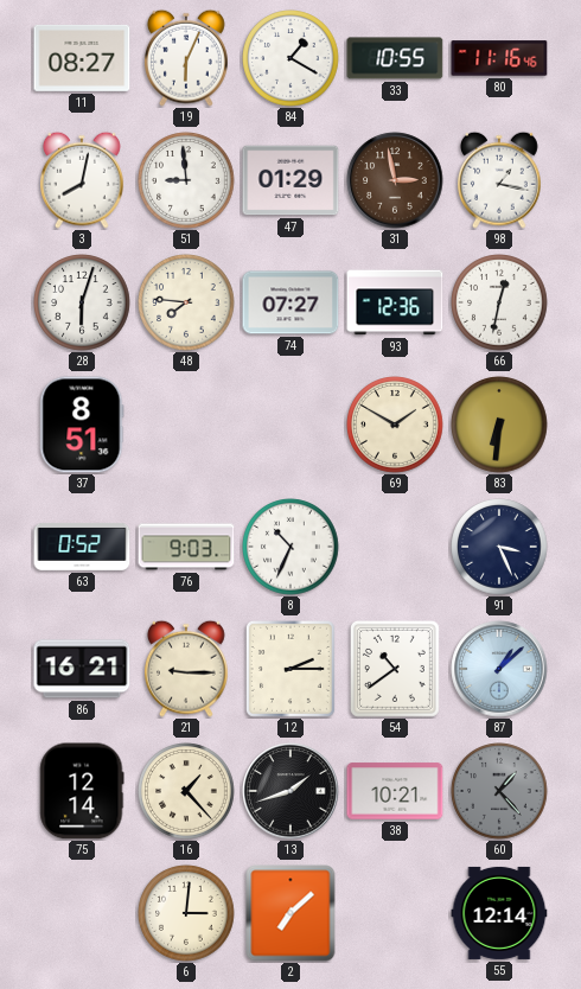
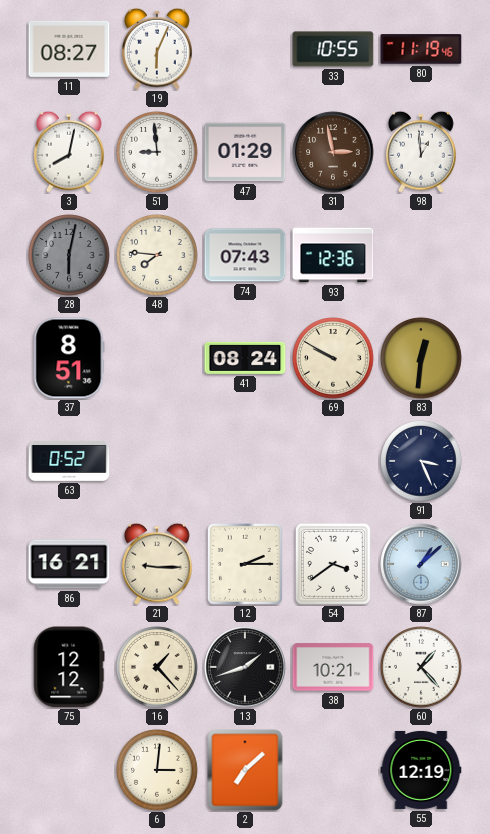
84: 1:20 -> none (290, 58)
80: 11:16 -> 11:19 (421, 49)
98: 1:17 -> 12:59 (422, 152)
28: 6:03 -> 6:02 (69, 255)
28 dial: white -> grey (69, 255)
74: 07:27 -> 07:43 (245, 255)
66: 12:32 -> none (499, 302)
41: none -> 08:24 (245, 358)
69: 1:50 -> 9:50 (333, 358)
83: 6:31 -> 12:31 (421, 358)
76: 9:03 -> none (186, 547)
8: 10:34 -> none (290, 547)
54: 10:39 -> 3:39 (333, 564)
75: 12:14 -> 12:12 (69, 667)
60 dial: grey -> white (421, 667)
55: 12:14 -> 12:19 (421, 770)
